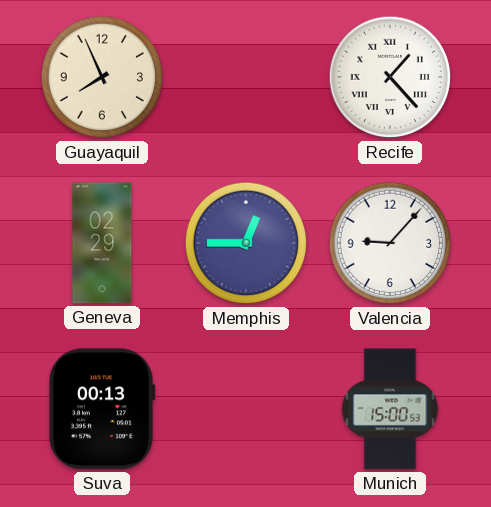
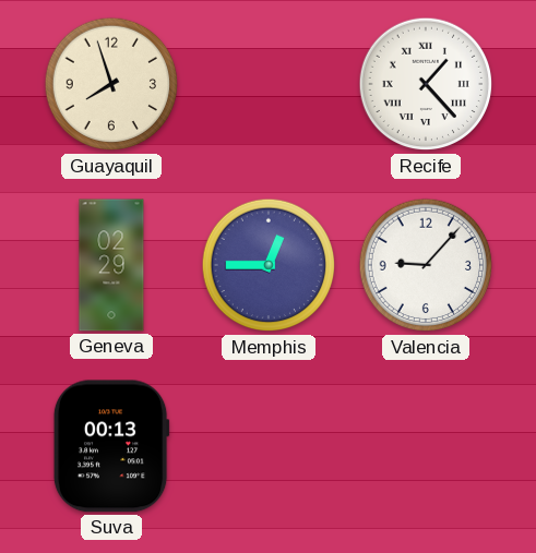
Guayaquil: 7:56 -> 7:57 (111, 84)
Munich: 15:00 -> none (390, 409)
